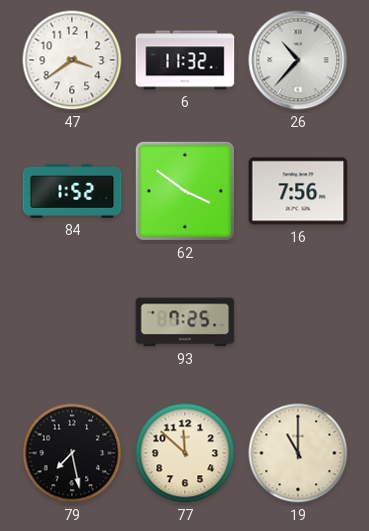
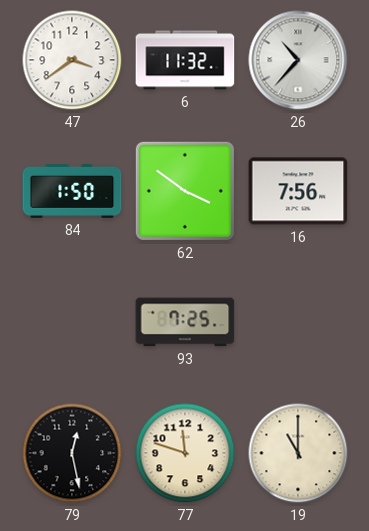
84: 1:52 -> 1:50 (72, 191)
79: 7:28 -> 12:28 (72, 453)
77: 11:52 -> 11:48 (185, 453)
